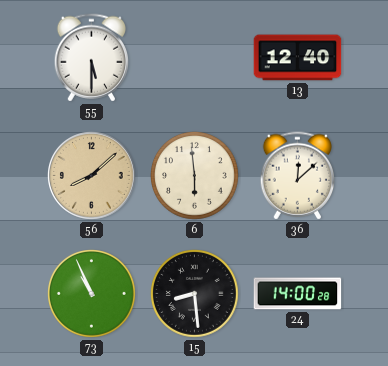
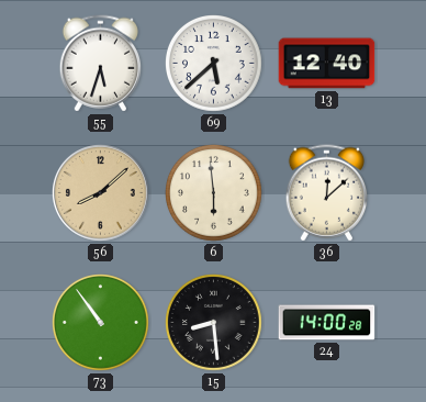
55: 5:30 -> 5:33 (100, 64)
69: none -> 5:38 (214, 64)
73: 10:56 -> 10:54 (101, 323)
